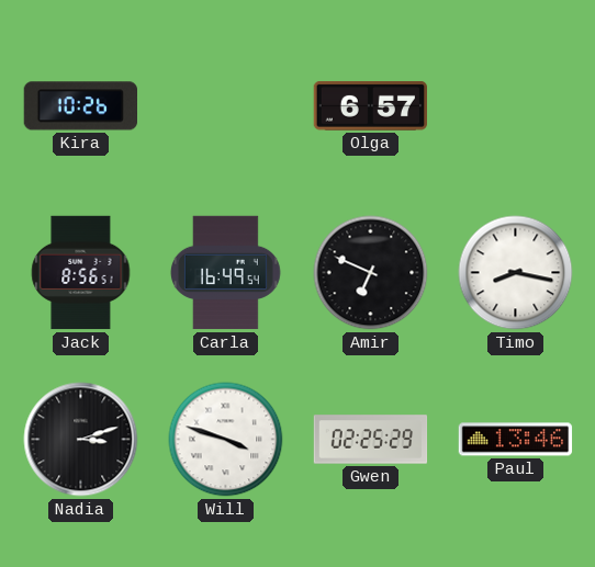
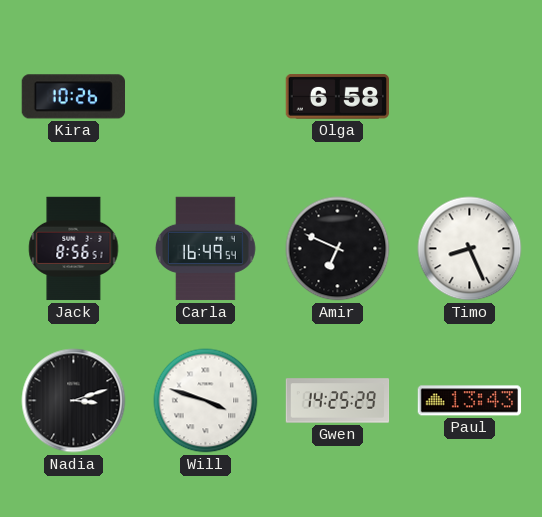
Olga: 6:57 -> 6:58 (337, 97)
Timo: 8:17 -> 8:26 (470, 249)
Gwen: 02:25 -> 14:25 (338, 401)
Paul: 13:46 -> 13:43 (470, 401)
